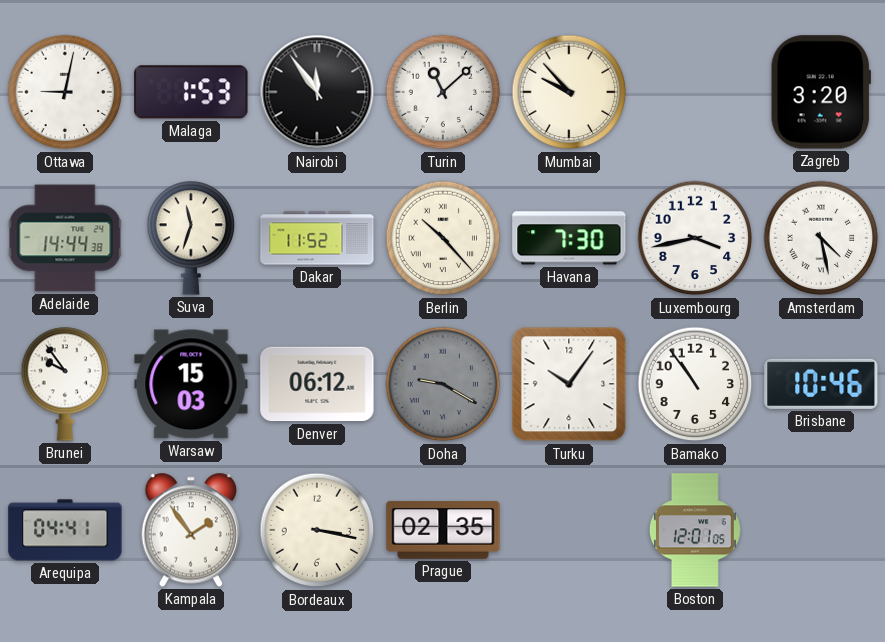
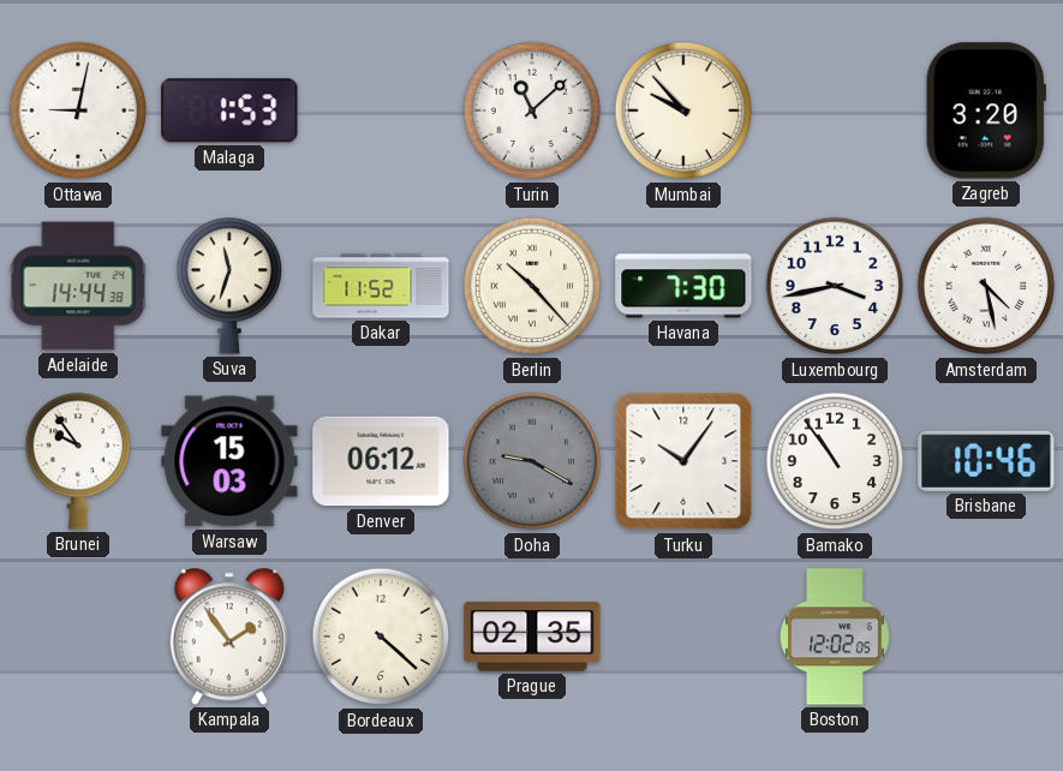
Nairobi: 11:54 -> none (317, 92)
Arequipa: 04:41 -> none (65, 530)
Bordeaux: 3:17 -> 4:22 (381, 636)
Boston: 12:01 -> 12:02 (836, 636)
